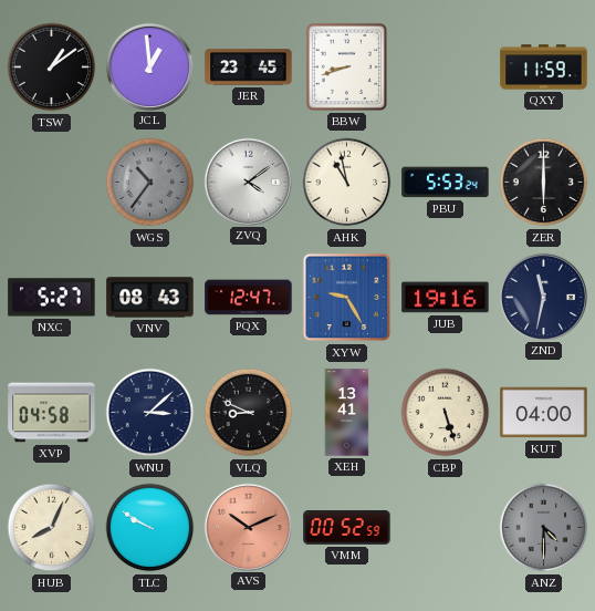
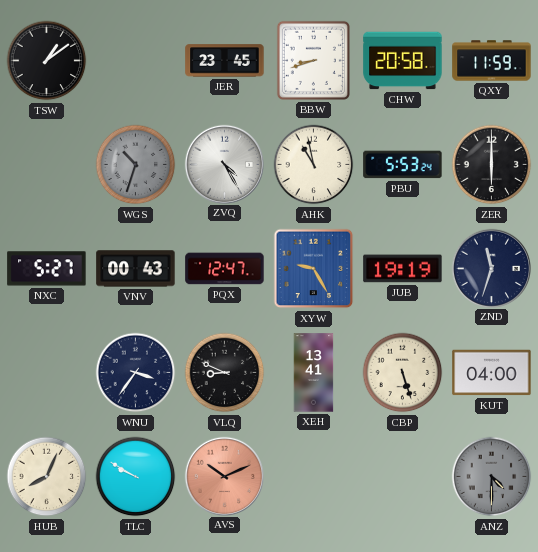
JCL: 12:59 -> none (149, 66)
CHW: none -> 20:58 (403, 61)
WGS: 10:36 -> 10:33 (136, 165)
ZVQ: 4:09 -> 4:25 (224, 164)
VNV: 08:43 -> 00:43 (136, 269)
JUB: 19:16 -> 19:19 (403, 269)
ZND: 11:32 -> 11:33 (491, 268)
XVP: 04:58 -> none (52, 413)
WNU: 3:08 -> 3:36 (136, 373)
VMM: 00:52 -> none (347, 527)
